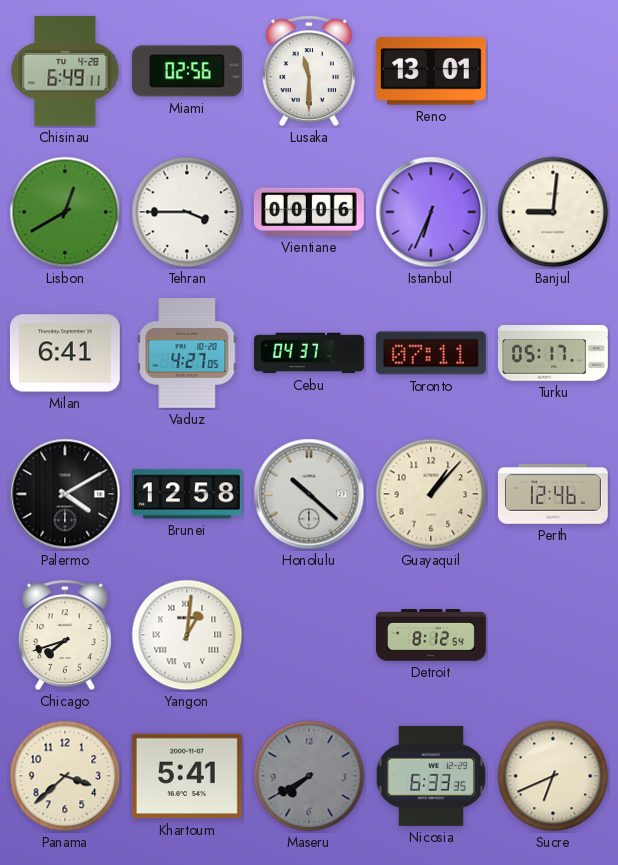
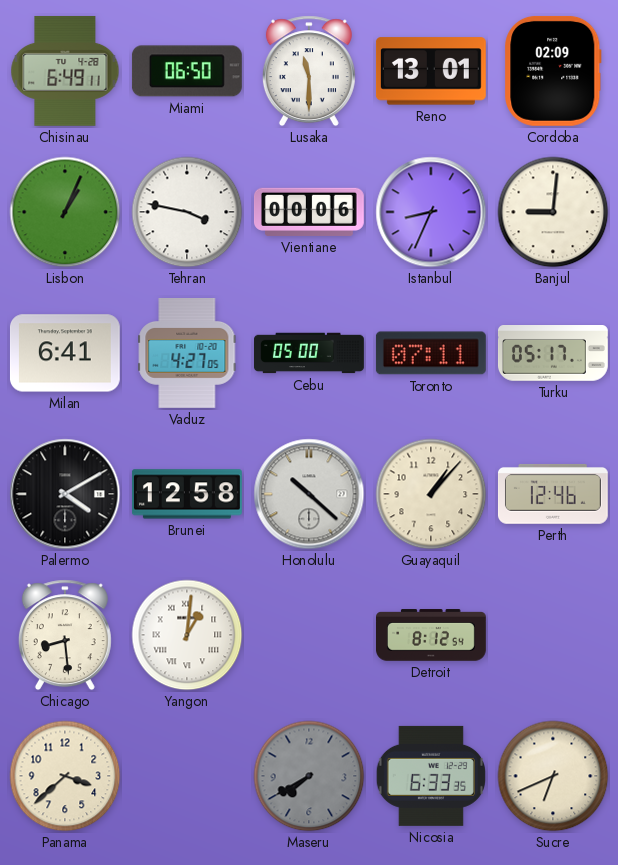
Miami: 02:56 -> 06:50 (187, 71)
Cordoba: none -> 02:09 (553, 71)
Lisbon: 12:40 -> 1:04 (65, 212)
Tehran: 3:45 -> 3:47 (187, 212)
Istanbul: 6:34 -> 8:34 (431, 212)
Cebu: 04:37 -> 05:00 (310, 353)
Chicago: 7:42 -> 8:29 (65, 635)
Khartoum: 5:41 -> none (187, 776)
